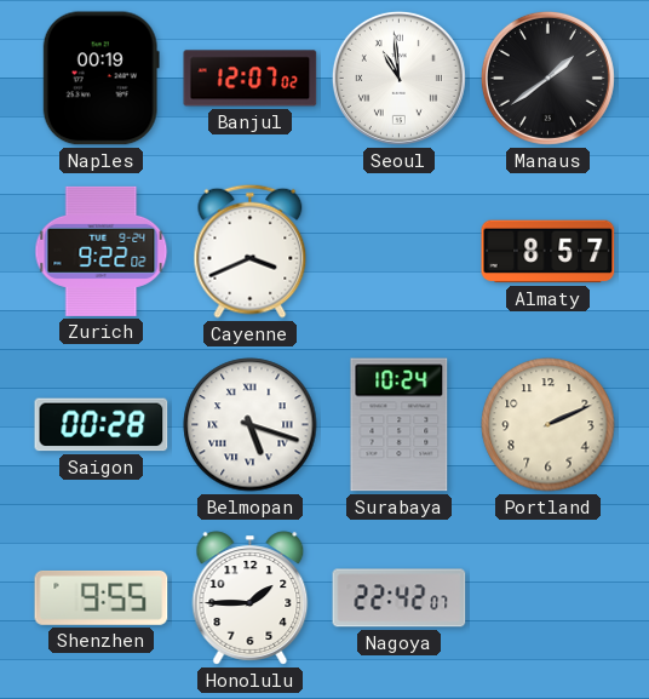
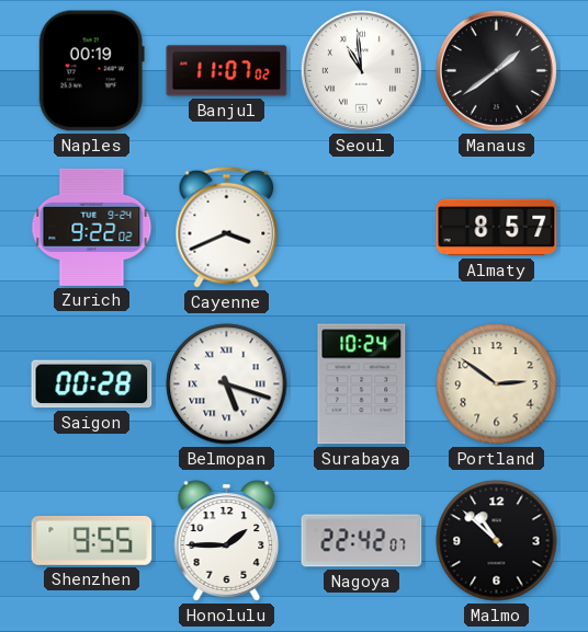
Banjul: 12:07 -> 11:07 (227, 71)
Portland: 2:11 -> 2:51 (497, 384)
Malmo: none -> 10:52 (497, 541)
